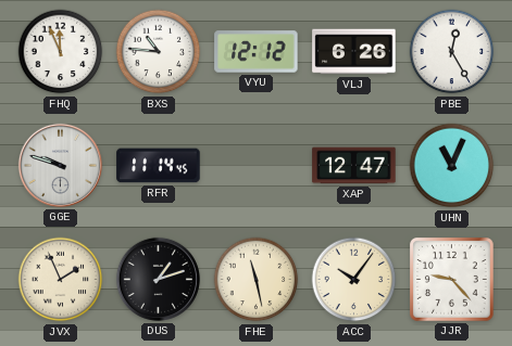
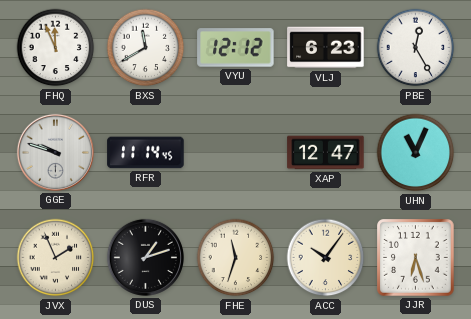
BXS: 10:46 -> 11:40 (146, 48)
VLJ: 6:26 -> 6:23 (326, 48)
FHE: 11:28 -> 11:33 (236, 258)
JJR: 9:23 -> 6:27 (416, 258)
